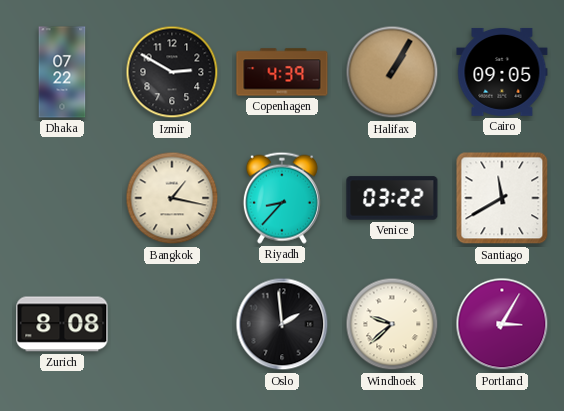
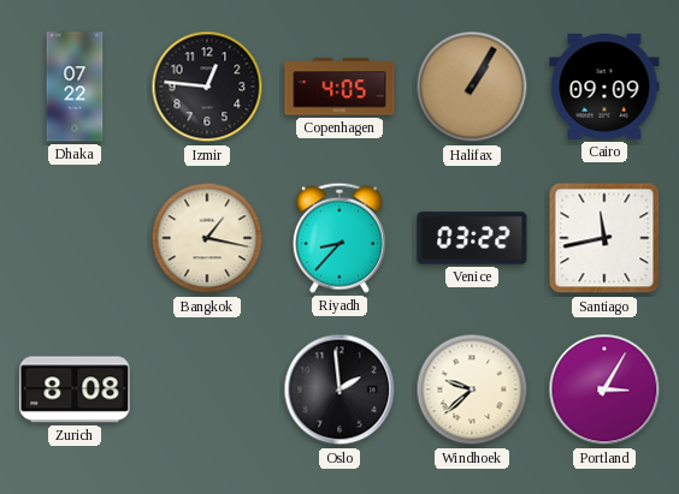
Izmir: 2:50 -> 12:46 (207, 87)
Copenhagen: 4:39 -> 4:05 (339, 87)
Cairo: 09:05 -> 09:09 (604, 87)
Santiago: 11:40 -> 11:43 (604, 238)
